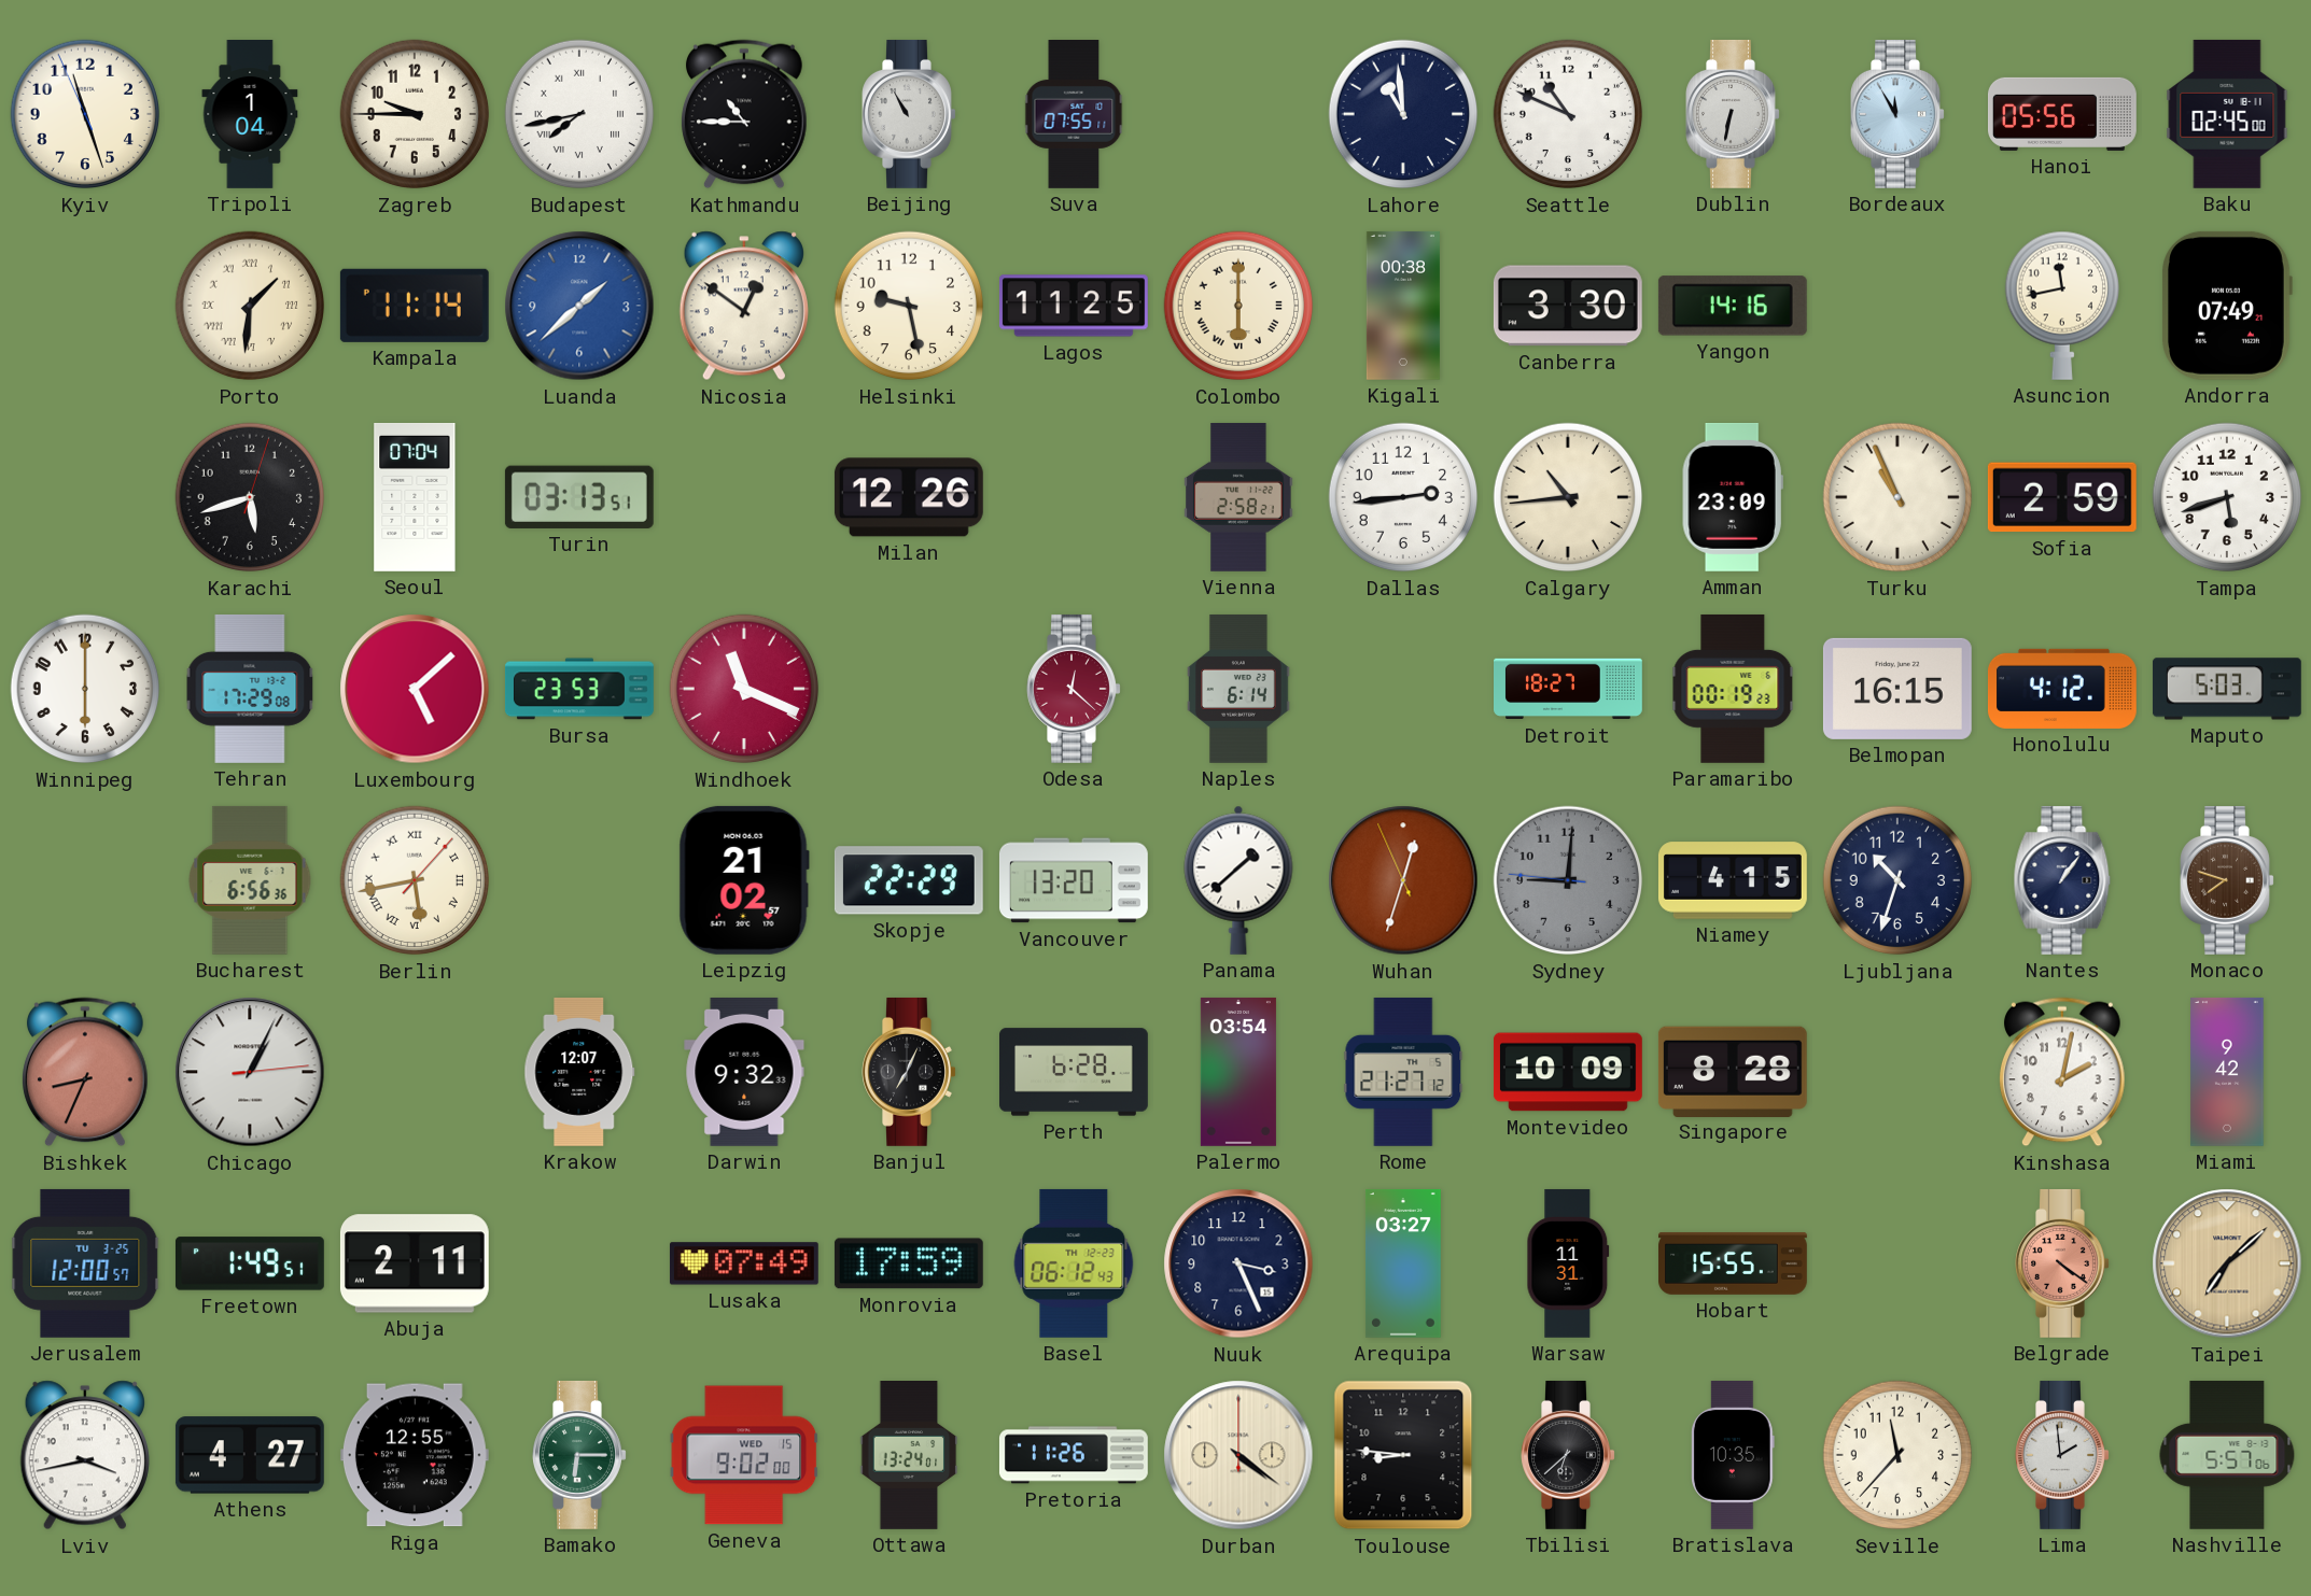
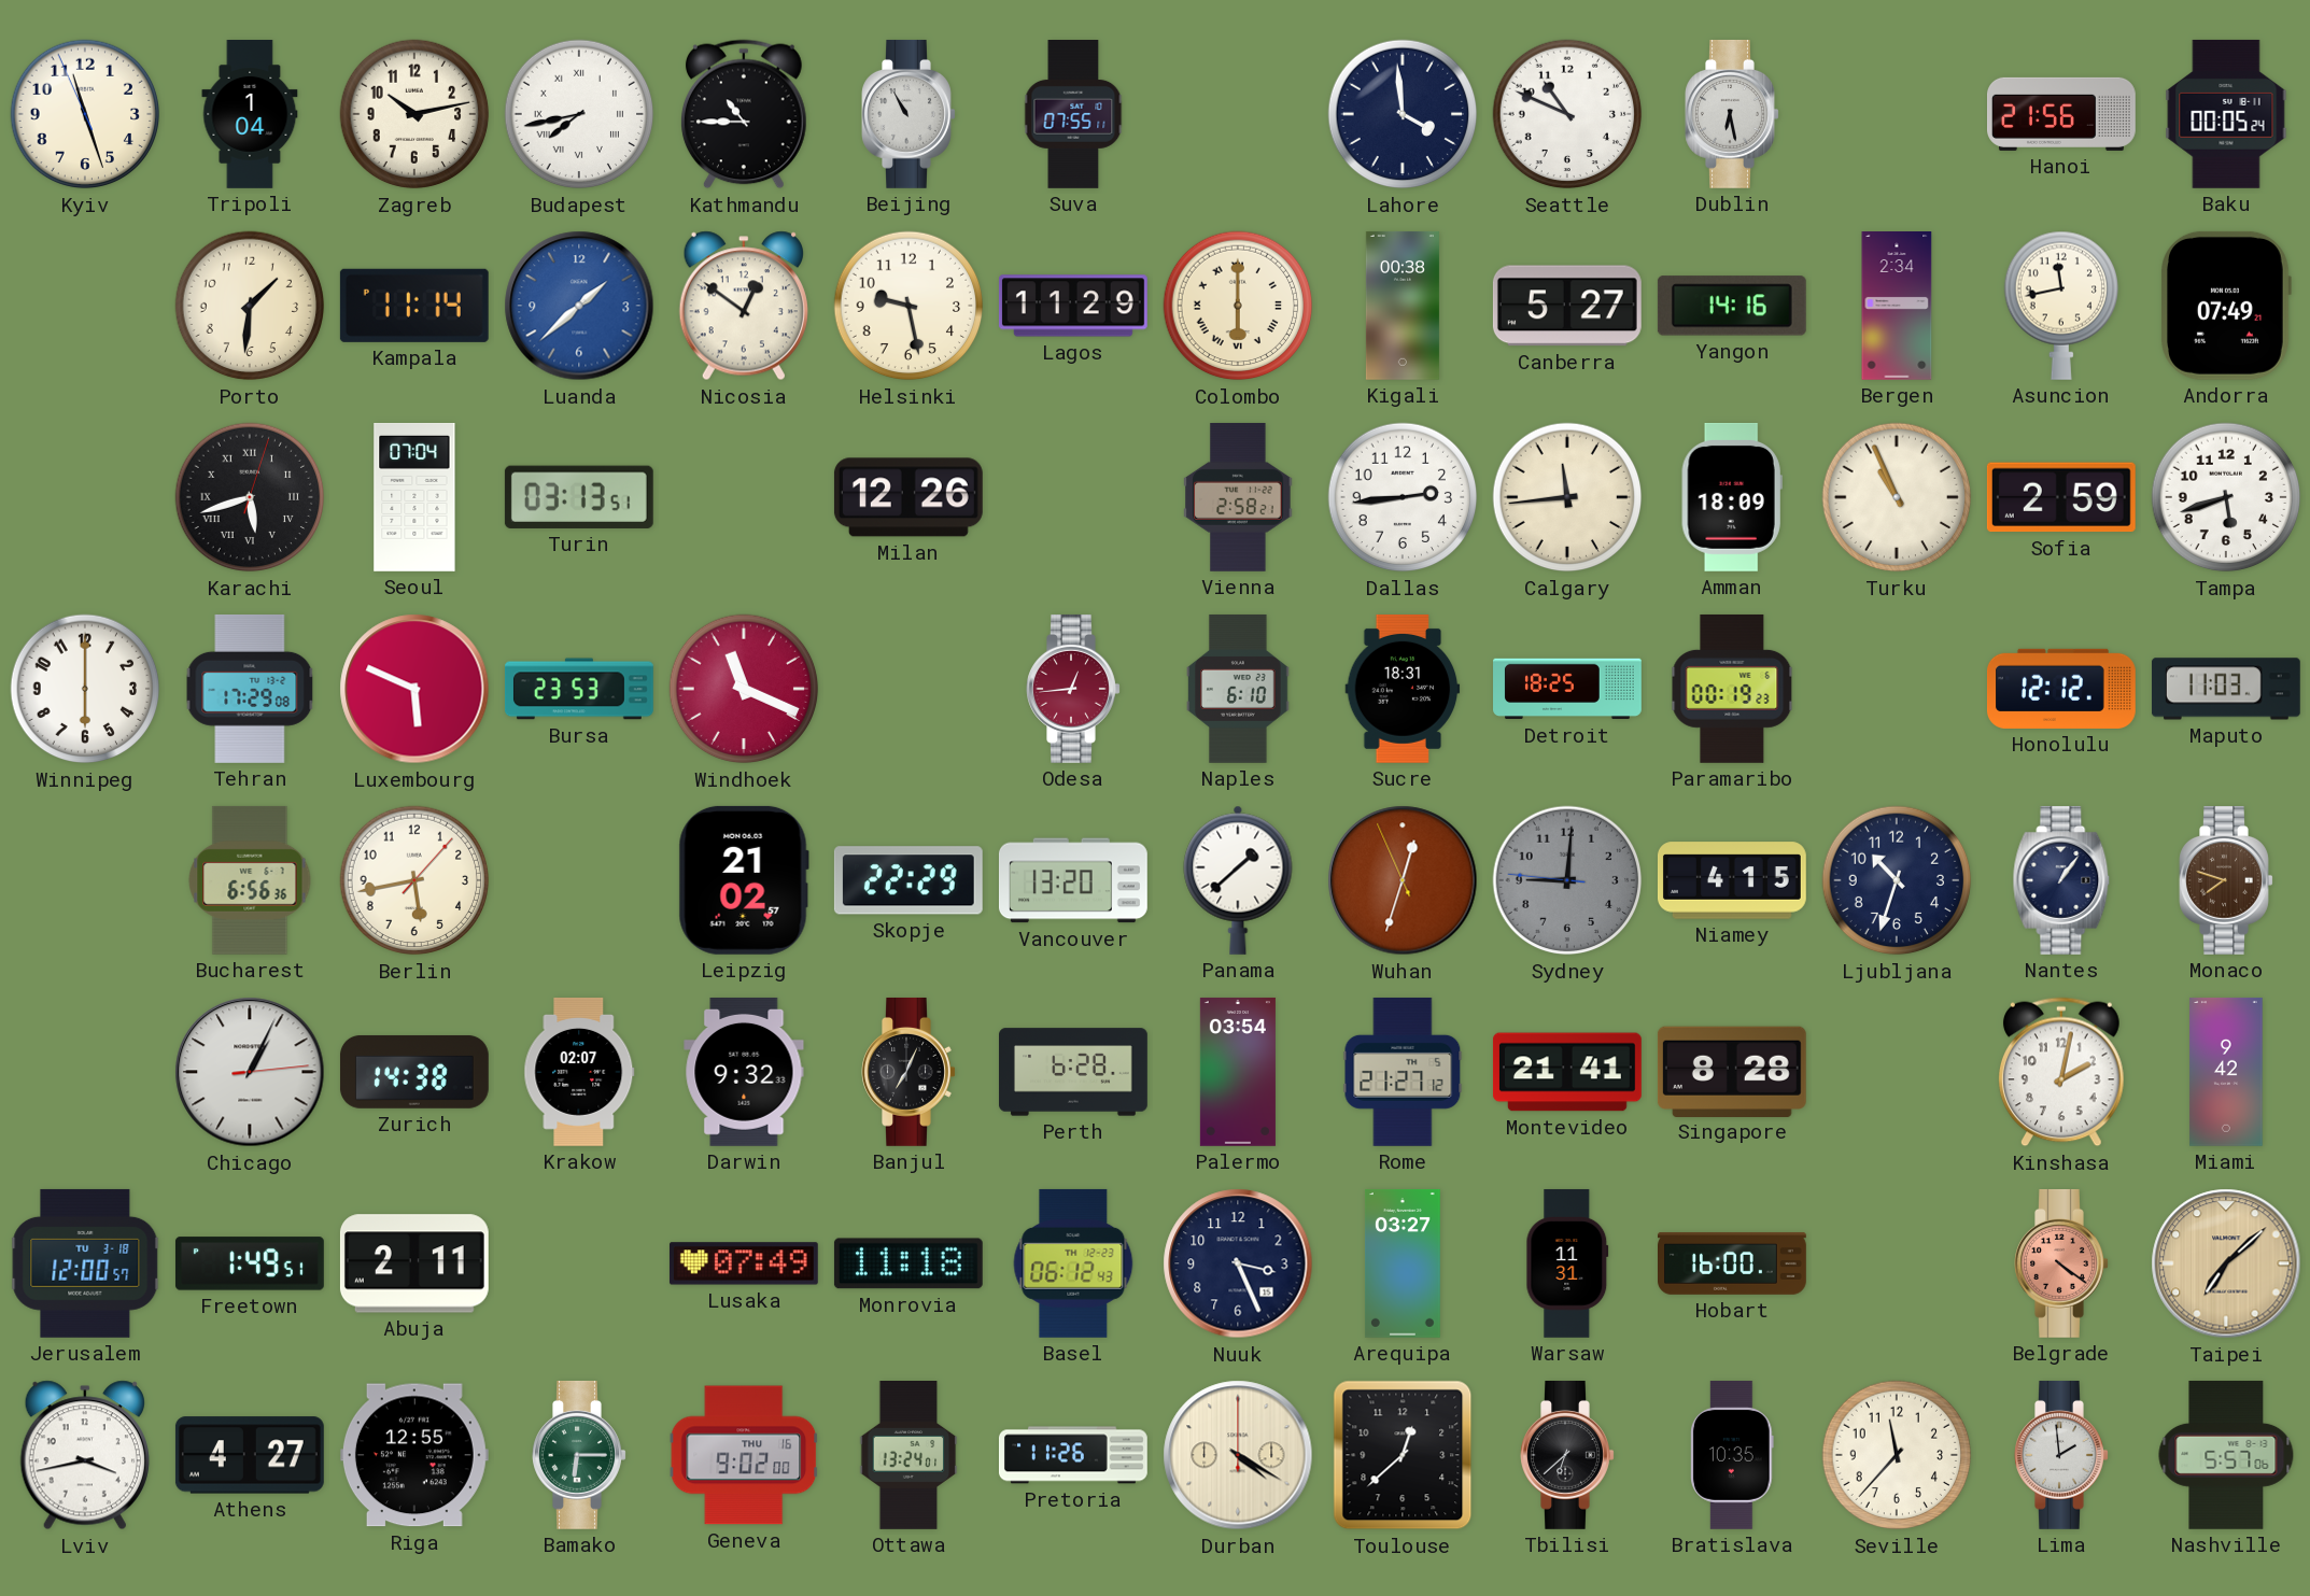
Zagreb: 9:45 -> 10:13 (414, 114)
Lahore: 10:59 -> 3:59 (1403, 114)
Dublin: 6:32 -> 6:28 (1732, 114)
Bordeaux: 11:55 -> none (1897, 114)
Hanoi: 05:56 -> 21:56 (2062, 114)
Baku: 02:45 -> 00:05 (2226, 114)
Porto numerals: Roman -> Arabic (250, 306)
Lagos: 11:25 -> 11:29 (1073, 306)
Canberra: 3:30 -> 5:27 (1567, 306)
Bergen: none -> 2:34 (1897, 307)
Karachi numerals: Arabic -> Roman (250, 497)
Calgary: 10:44 -> 11:44 (1567, 497)
Amman: 23:09 -> 18:09 (1732, 497)
Luxembourg: 5:08 -> 5:49 (414, 689)
Odesa: 12:22 -> 12:44 (1073, 689)
Naples: 6:14 -> 6:10 (1238, 689)
Sucre: none -> 18:31 (1403, 689)
Detroit: 18:27 -> 18:25 (1568, 689)
Belmopan: 16:15 -> none (1897, 689)
Honolulu: 4:12 -> 12:12 (2061, 689)
Maputo: 5:03 -> 11:03 (2226, 689)
Berlin numerals: Roman -> Arabic (414, 880)
Bishkek: 8:34 -> none (86, 1072)
Zurich: none -> 14:38 (414, 1072)
Krakow: 12:07 -> 02:07 (579, 1072)
Montevideo: 10:09 -> 21:41 (1567, 1072)
Jerusalem date: TU 3-25 -> TU 3-18 (85, 1263)
Monrovia: 17:59 -> 11:18 (908, 1263)
Hobart: 15:55 -> 16:00 (1733, 1263)
Geneva date: WED 15 -> THU 16 (744, 1455)
Durban: 4:21 -> 4:20 (1238, 1455)
Toulouse: 8:46 -> 12:38 (1403, 1455)
